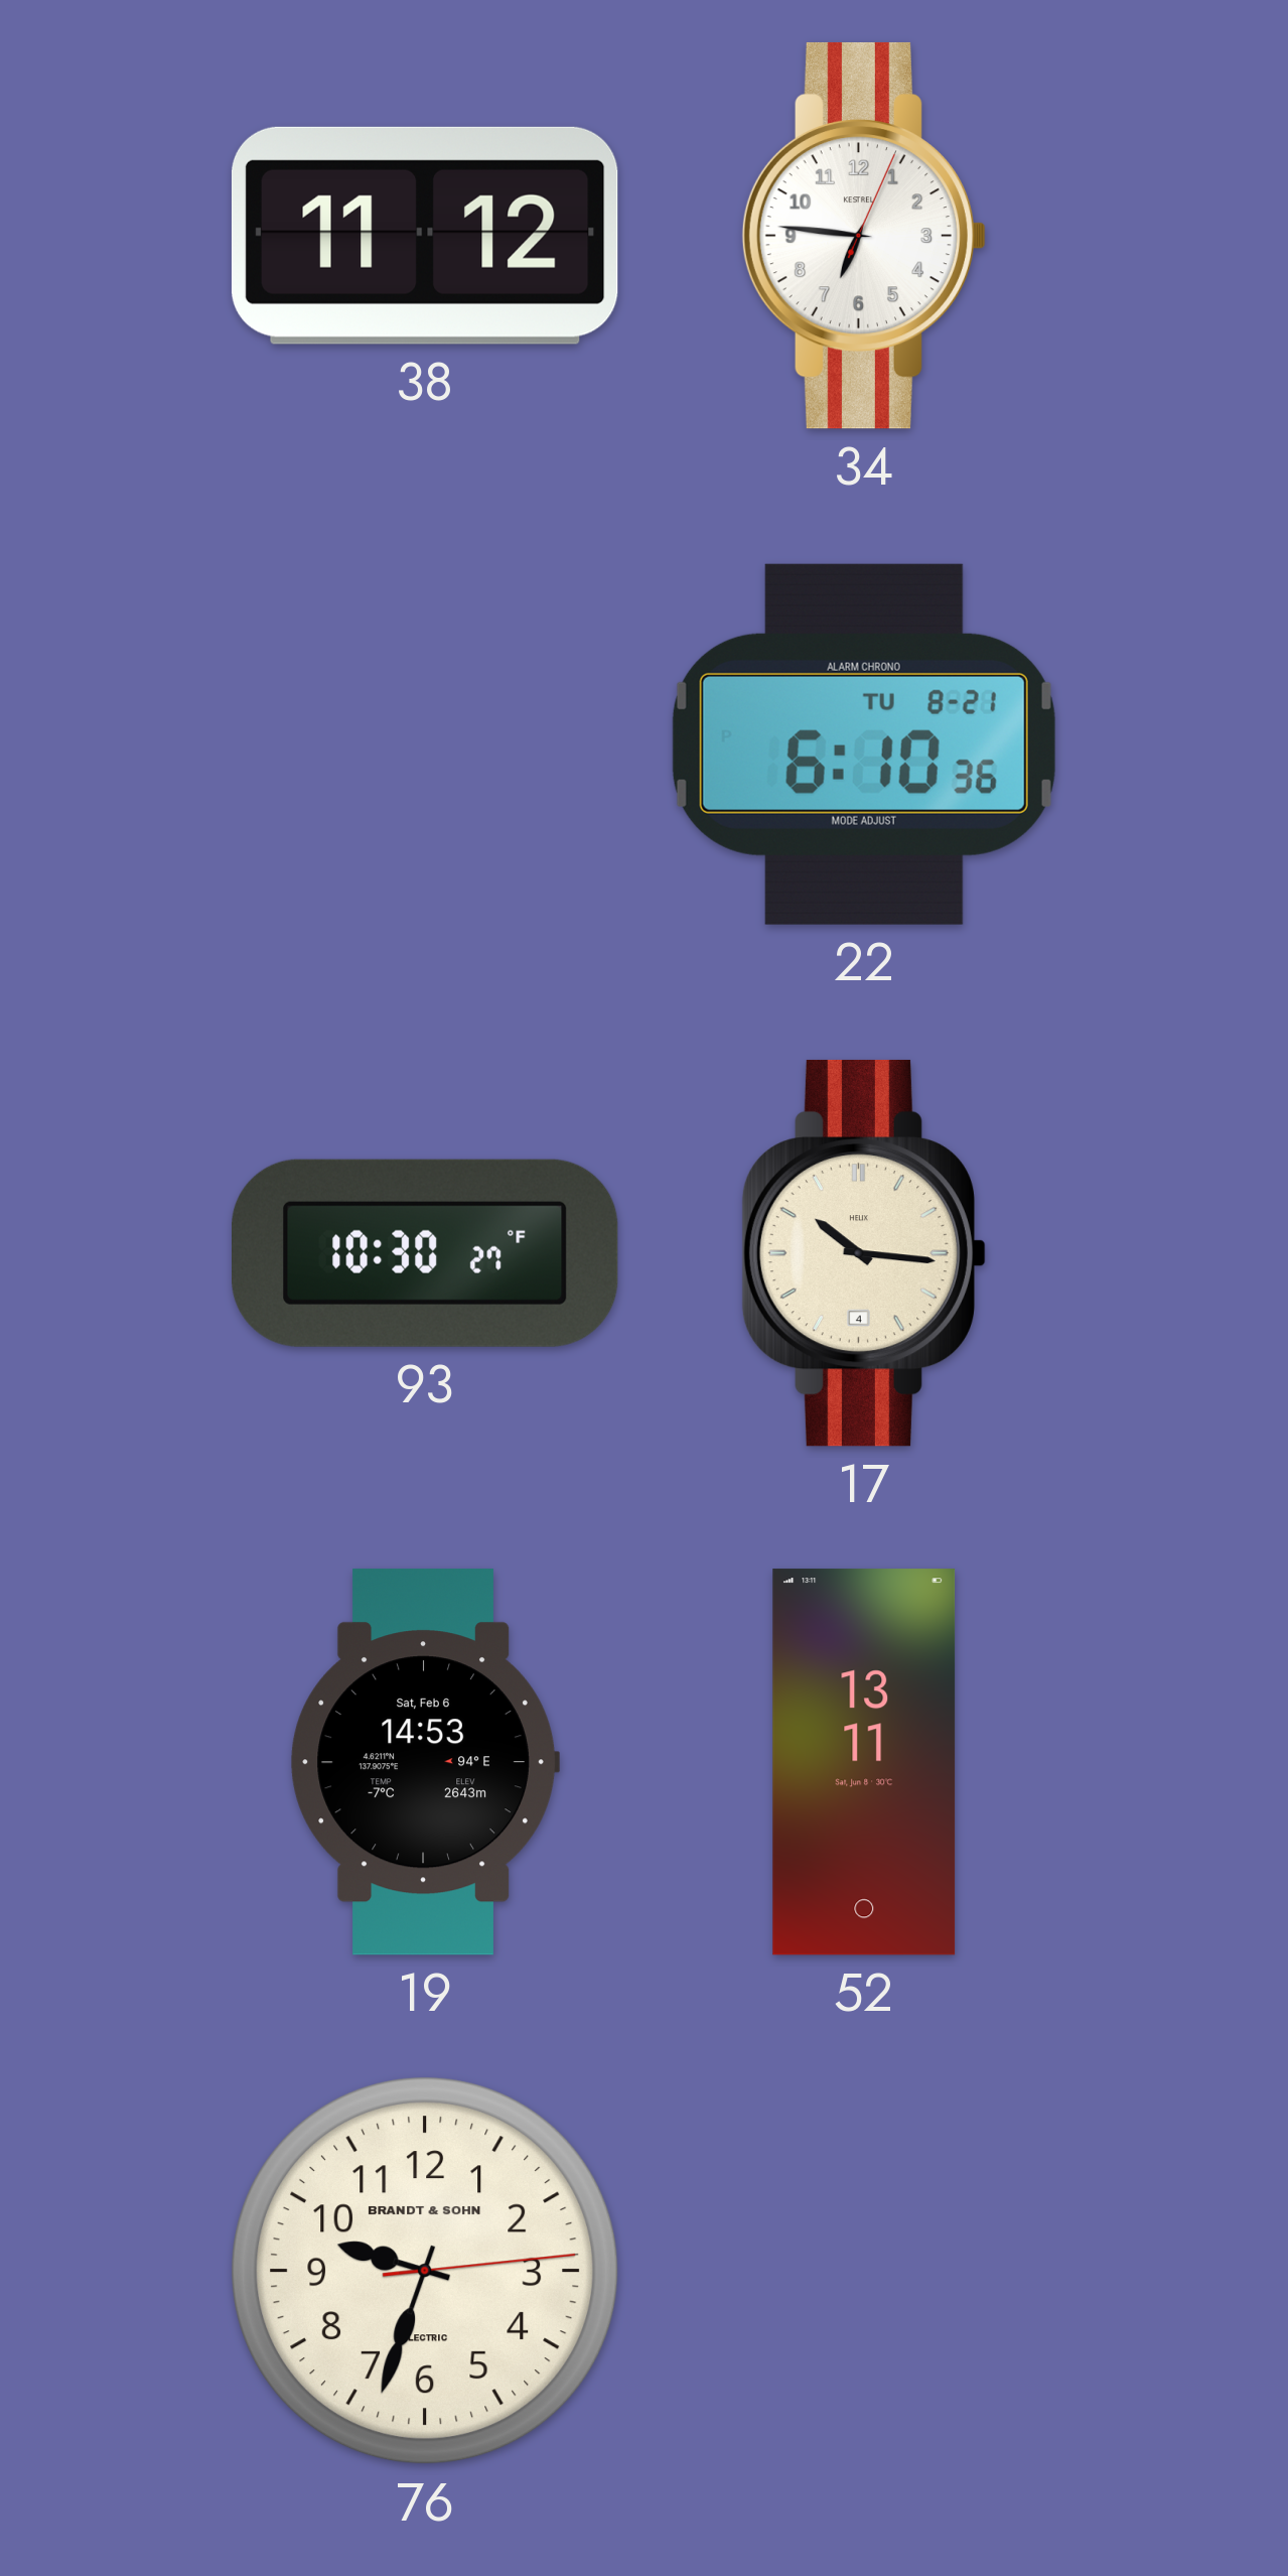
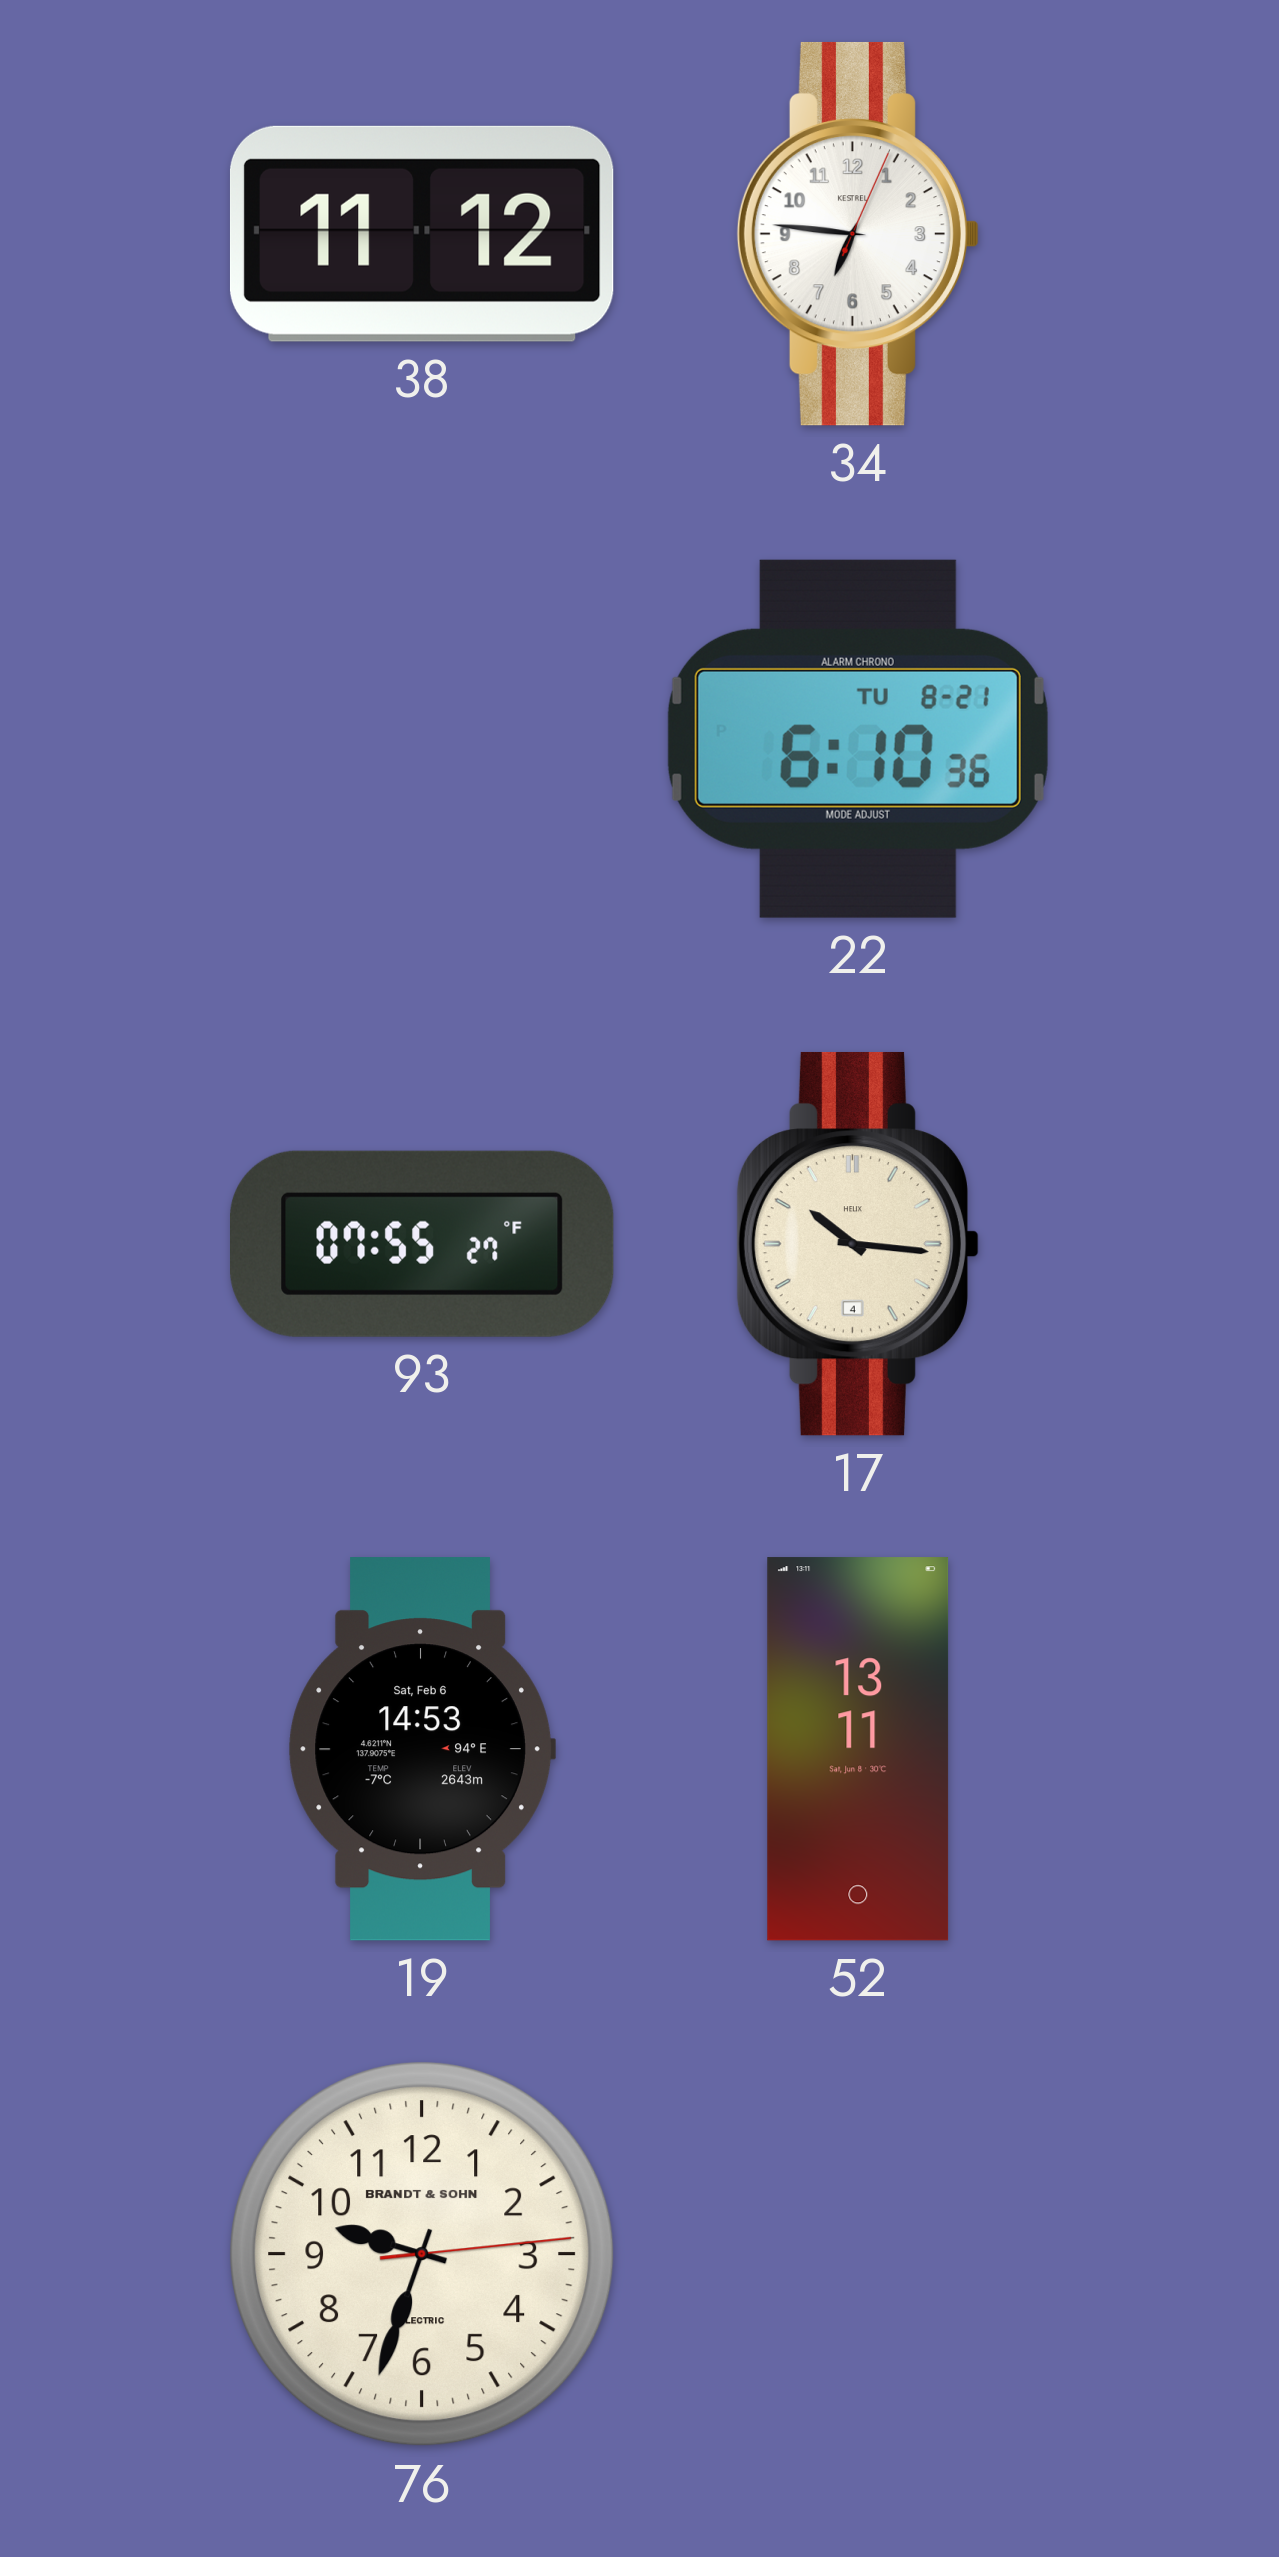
93: 10:30 -> 07:55 (423, 1244)
